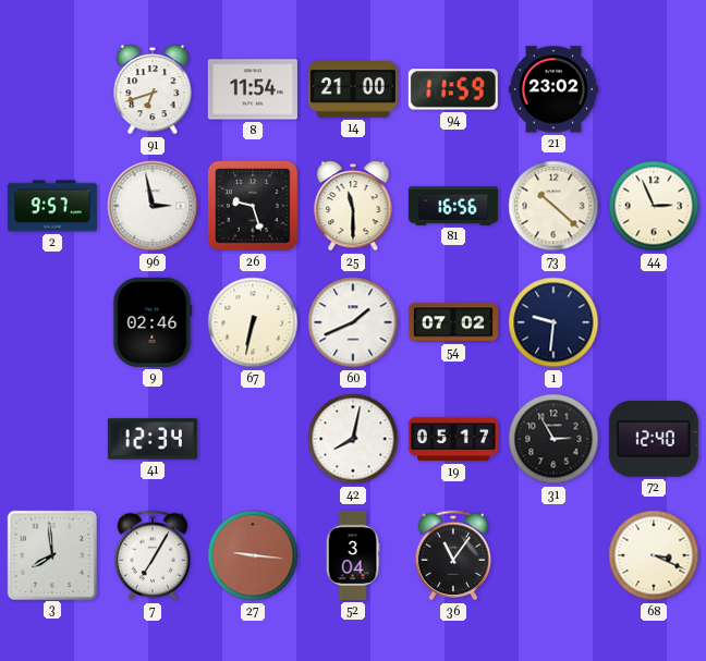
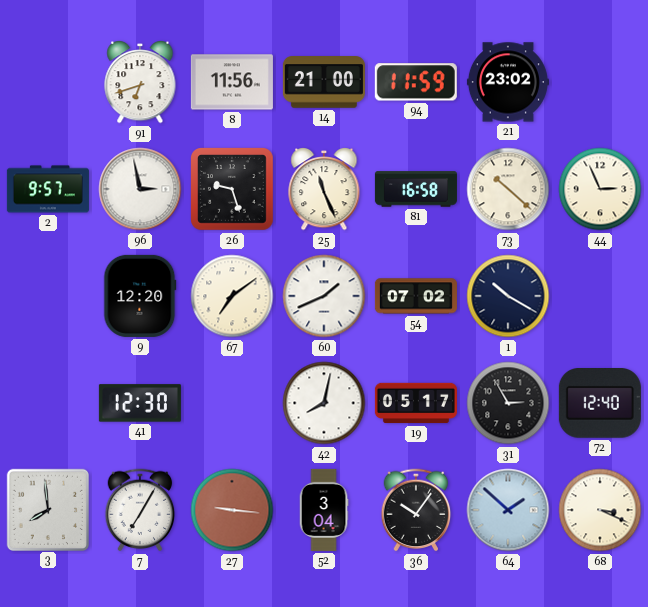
8: 11:54 -> 11:56 (232, 82)
25: 11:30 -> 11:26 (324, 190)
81: 16:56 -> 16:58 (416, 189)
9: 02:46 -> 12:20 (140, 296)
67: 6:32 -> 7:09 (232, 296)
1: 9:31 -> 10:20 (508, 296)
41: 12:34 -> 12:30 (140, 403)
36: 11:06 -> 10:06 (416, 510)
64: none -> 1:52 (508, 510)
